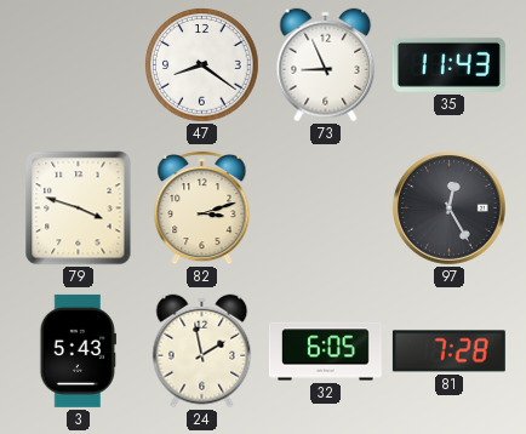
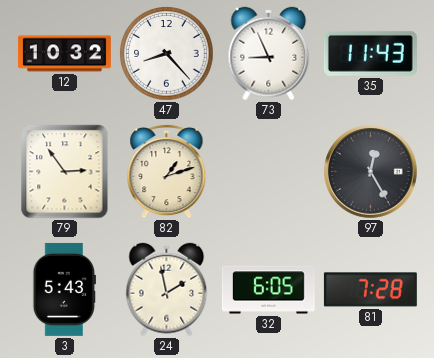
12: none -> 10:32 (64, 54)
47: 8:21 -> 8:23 (167, 54)
79: 3:48 -> 2:54 (65, 172)
82: 3:12 -> 1:12 (167, 171)
